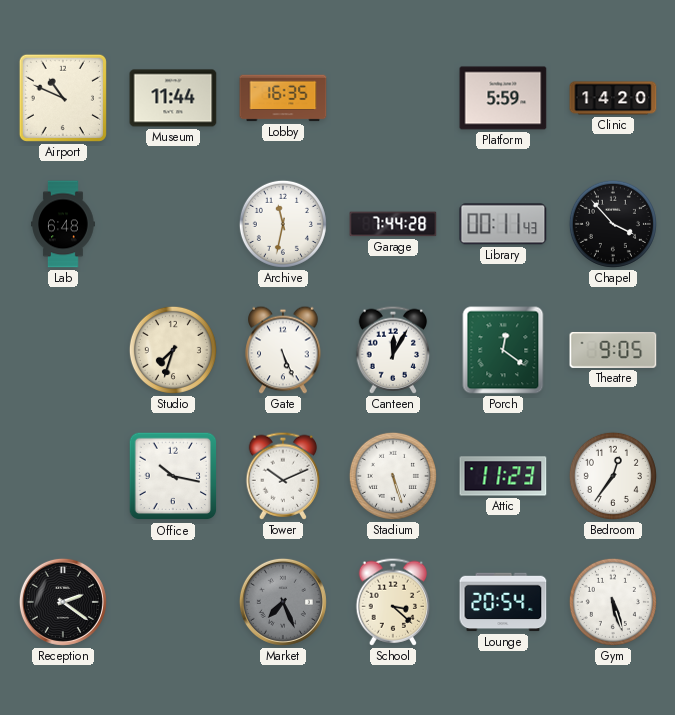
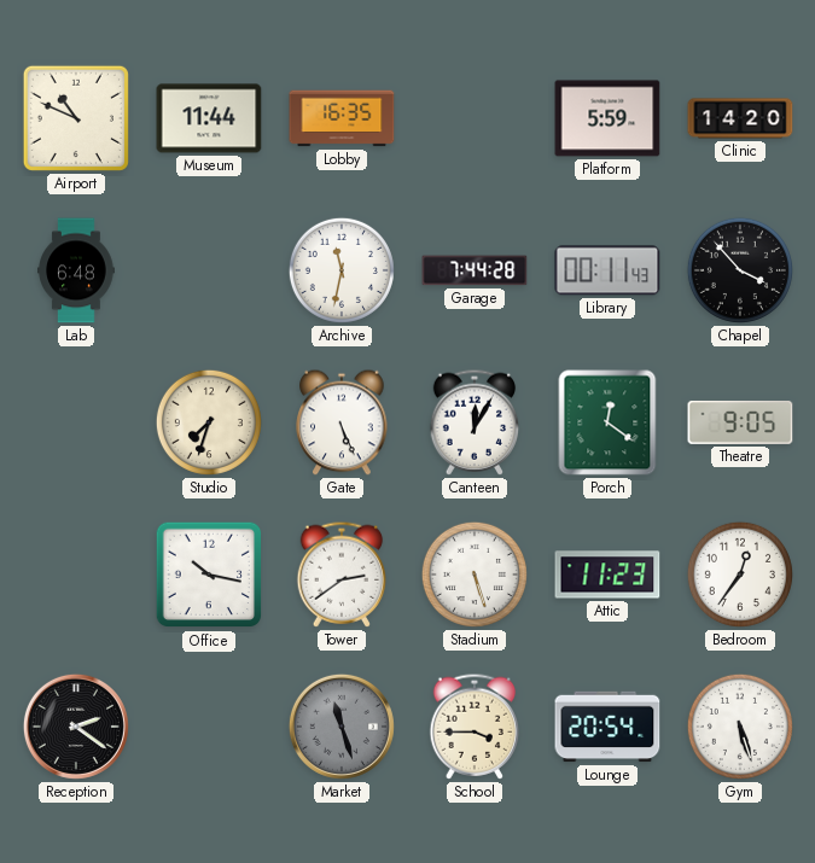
Tower: 10:11 -> 2:39 (342, 575)
Market: 7:26 -> 11:27 (342, 727)
School: 3:22 -> 3:45 (475, 727)
